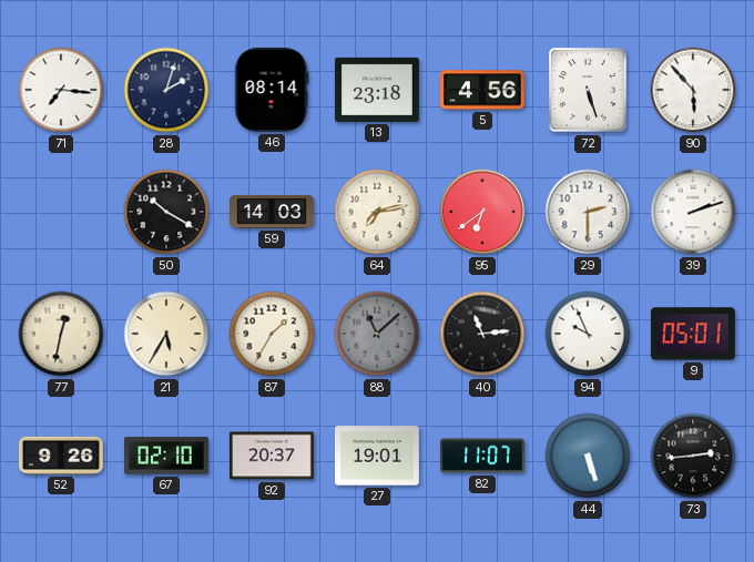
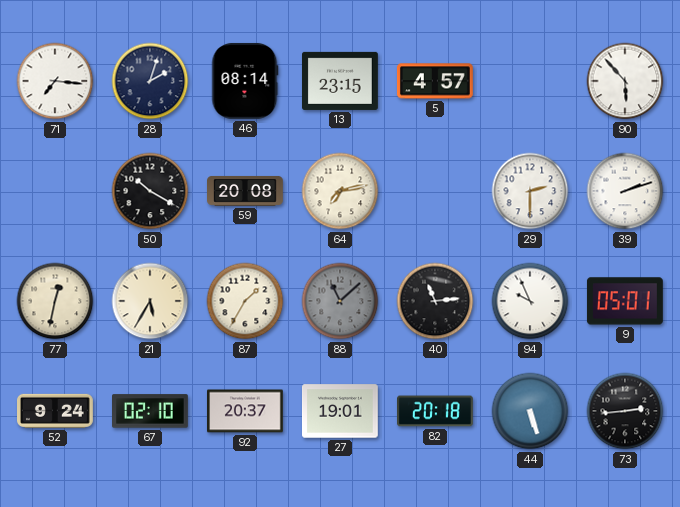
13: 23:18 -> 23:15 (341, 81)
5: 4:56 -> 4:57 (435, 81)
72: 5:27 -> none (589, 91)
59: 14:03 -> 20:08 (246, 191)
95: 6:39 -> none (482, 212)
52: 9:26 -> 9:24 (56, 411)
82: 11:07 -> 20:18 (436, 411)
